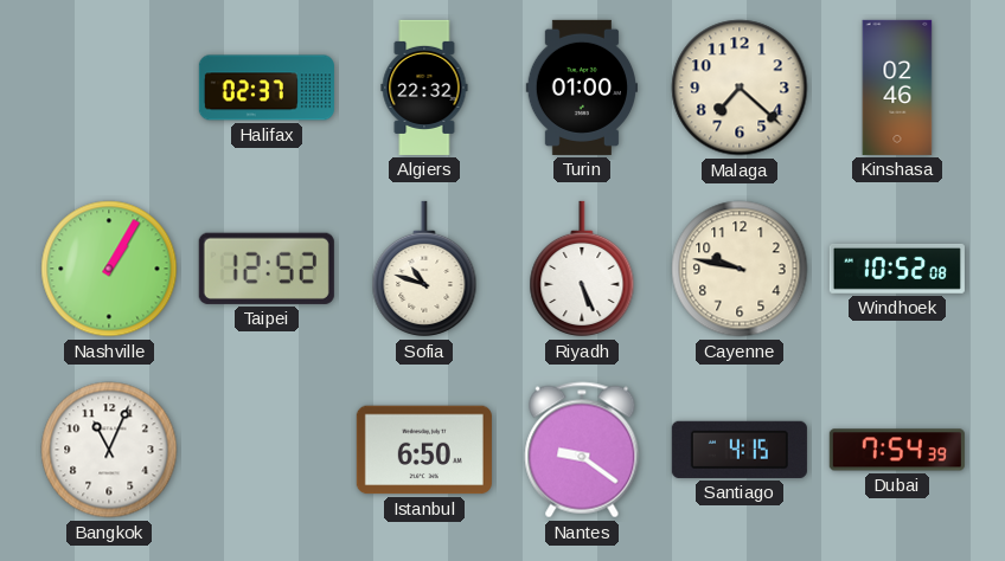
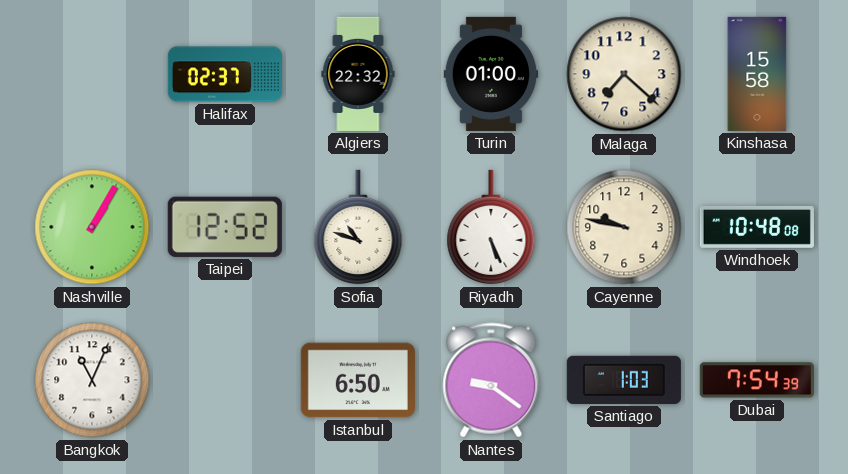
Kinshasa: 02:46 -> 15:58 (757, 74)
Windhoek: 10:52 -> 10:48 (757, 227)
Santiago: 4:15 -> 1:03 (624, 380)
